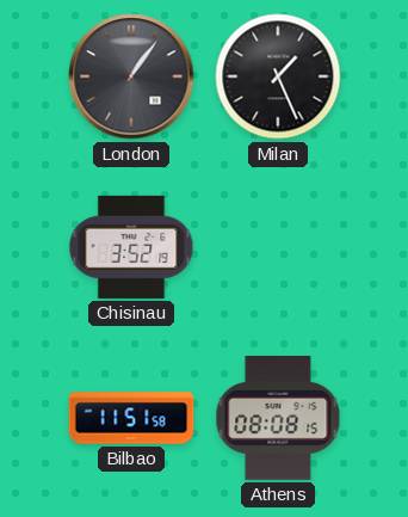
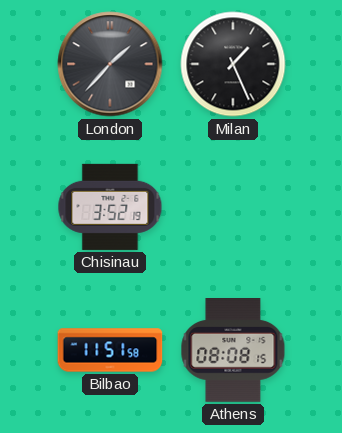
London: 1:06 -> 1:37 (110, 64)
